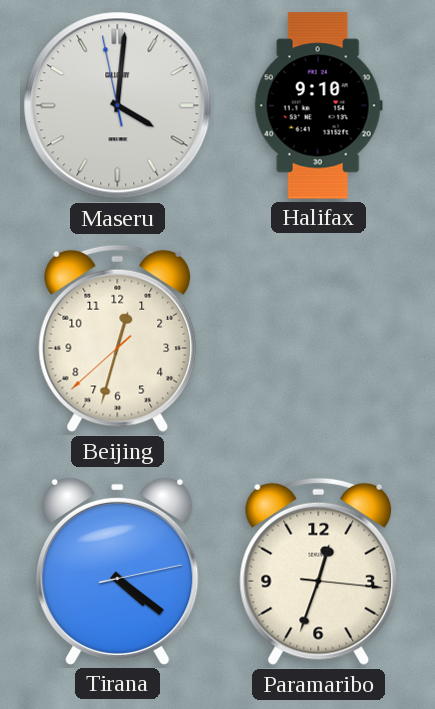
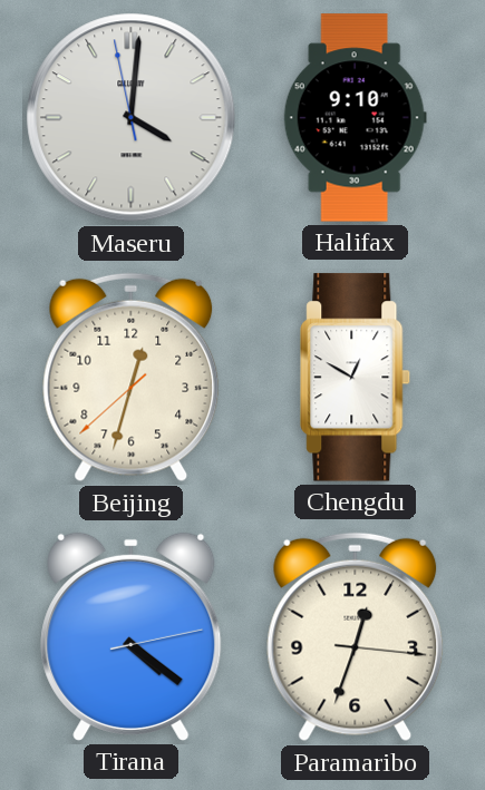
Chengdu: none -> 12:50 (356, 378)
